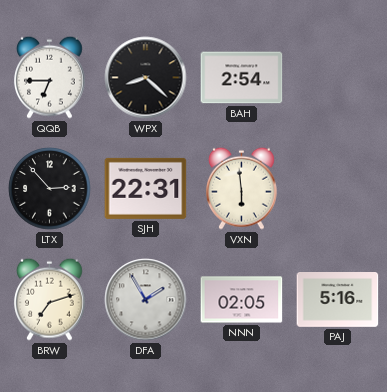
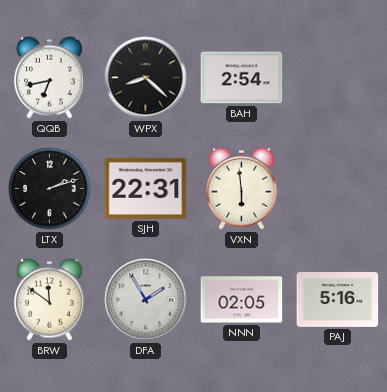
QQB: 6:45 -> 6:43 (50, 77)
LTX: 2:53 -> 2:12 (50, 189)
BRW: 7:12 -> 11:51 (50, 299)
